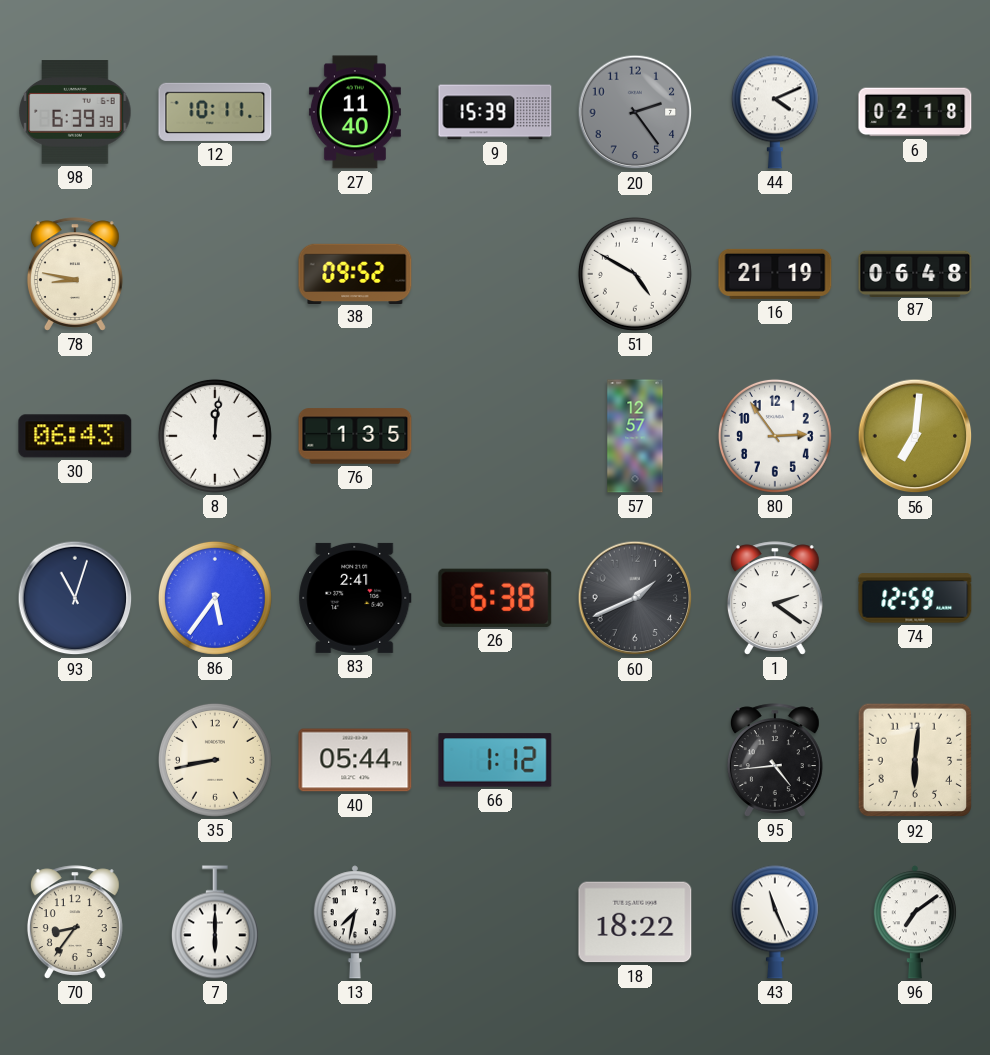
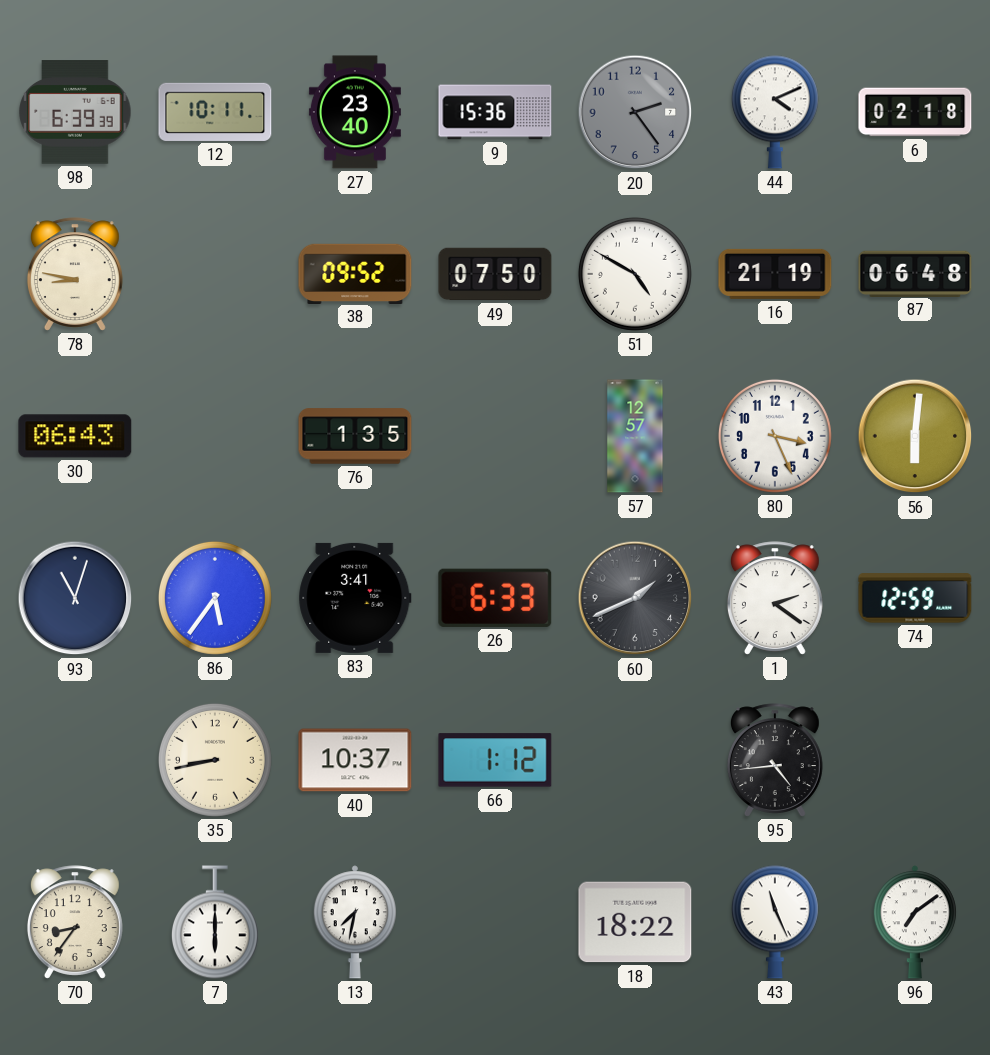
27: 11:40 -> 23:40 (355, 112)
9: 15:39 -> 15:36 (495, 112)
49: none -> 07:50 (495, 274)
8: 12:01 -> none (215, 436)
80: 2:54 -> 3:26 (775, 436)
56: 7:01 -> 6:01 (915, 436)
83: 2:41 -> 3:41 (355, 598)
26: 6:38 -> 6:33 (495, 598)
40: 05:44 -> 10:37 (355, 760)
92: 6:01 -> none (915, 760)
